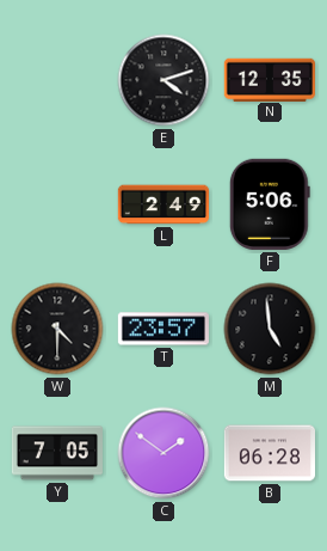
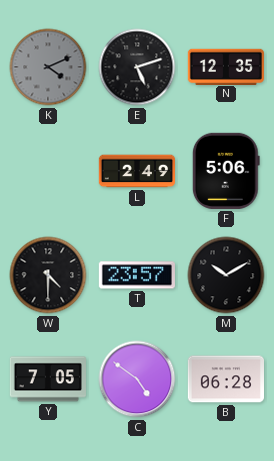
K: none -> 4:11 (48, 67)
E: 4:12 -> 5:12 (137, 67)
M: 4:59 -> 10:10 (226, 275)
C: 1:51 -> 4:51 (137, 379)
